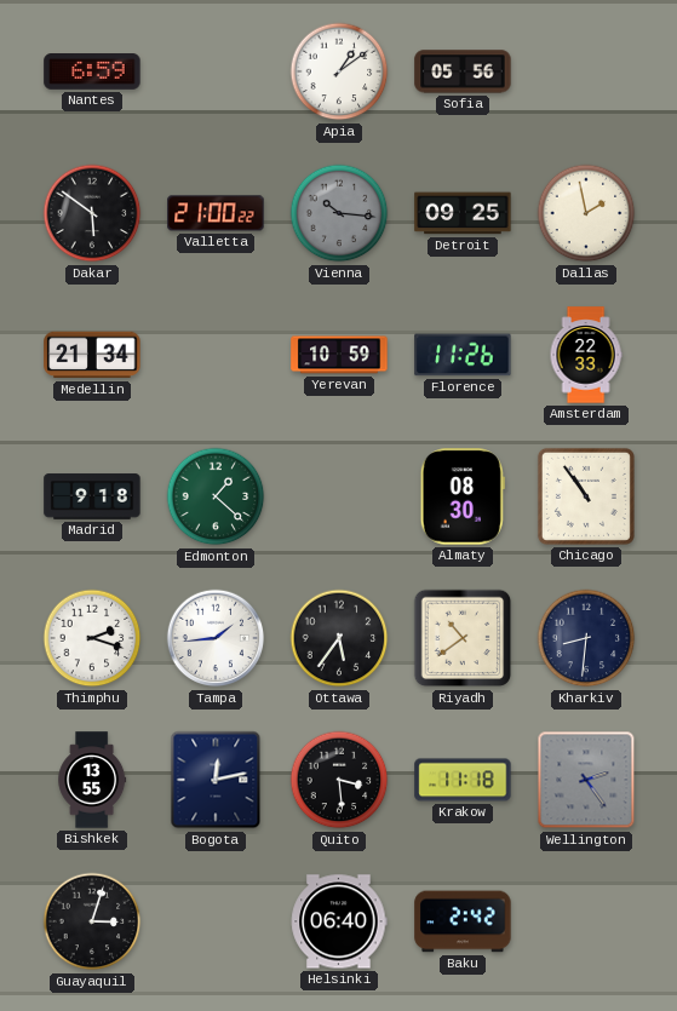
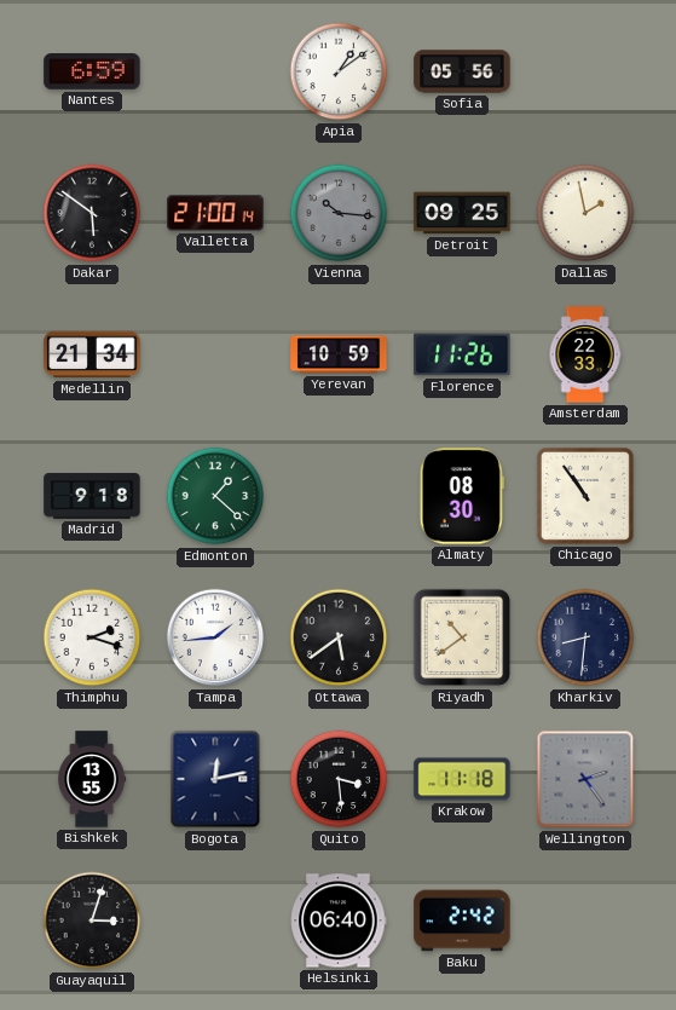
Valletta: 21:00:22 -> 21:00:14 (215, 213)
Ottawa: 5:36 -> 5:39 (339, 637)
